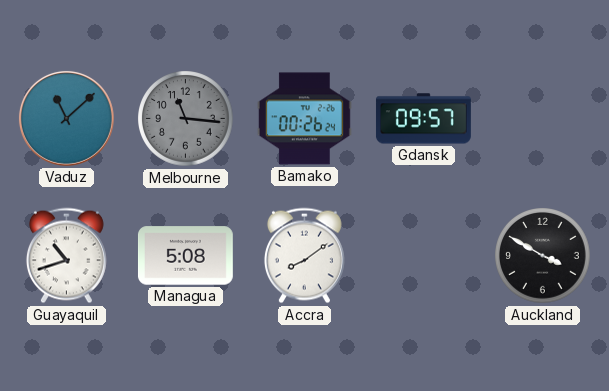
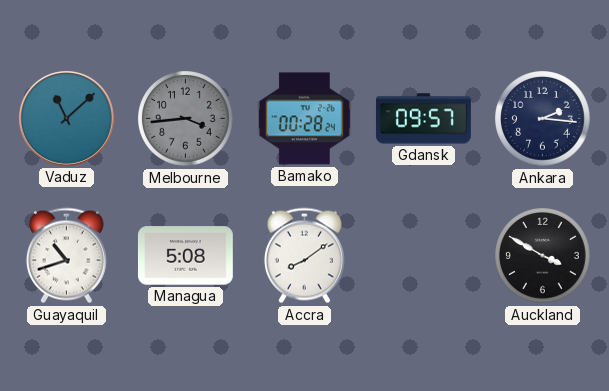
Melbourne: 11:16 -> 3:44 (186, 119)
Bamako: 00:26 -> 00:28 (304, 119)
Ankara: none -> 2:16 (543, 119)
